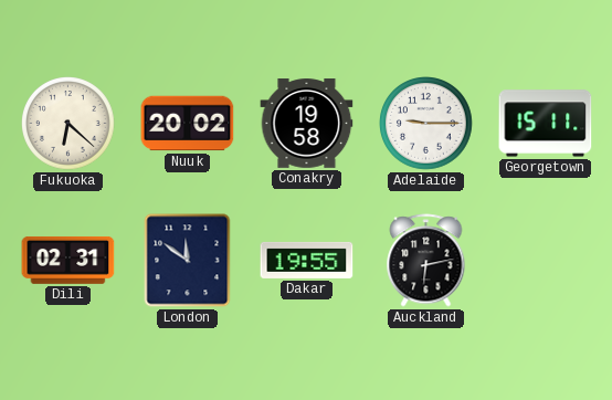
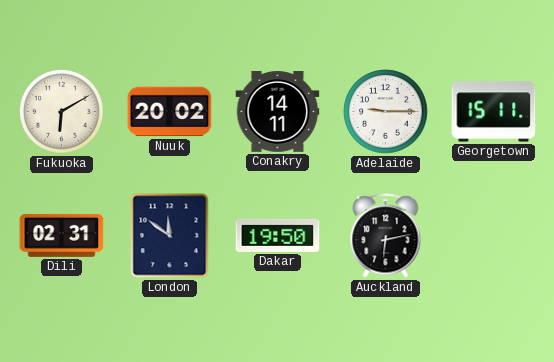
Fukuoka: 6:22 -> 6:10 (62, 112)
Conakry: 19:58 -> 14:11 (278, 112)
Dakar: 19:55 -> 19:50 (278, 235)
